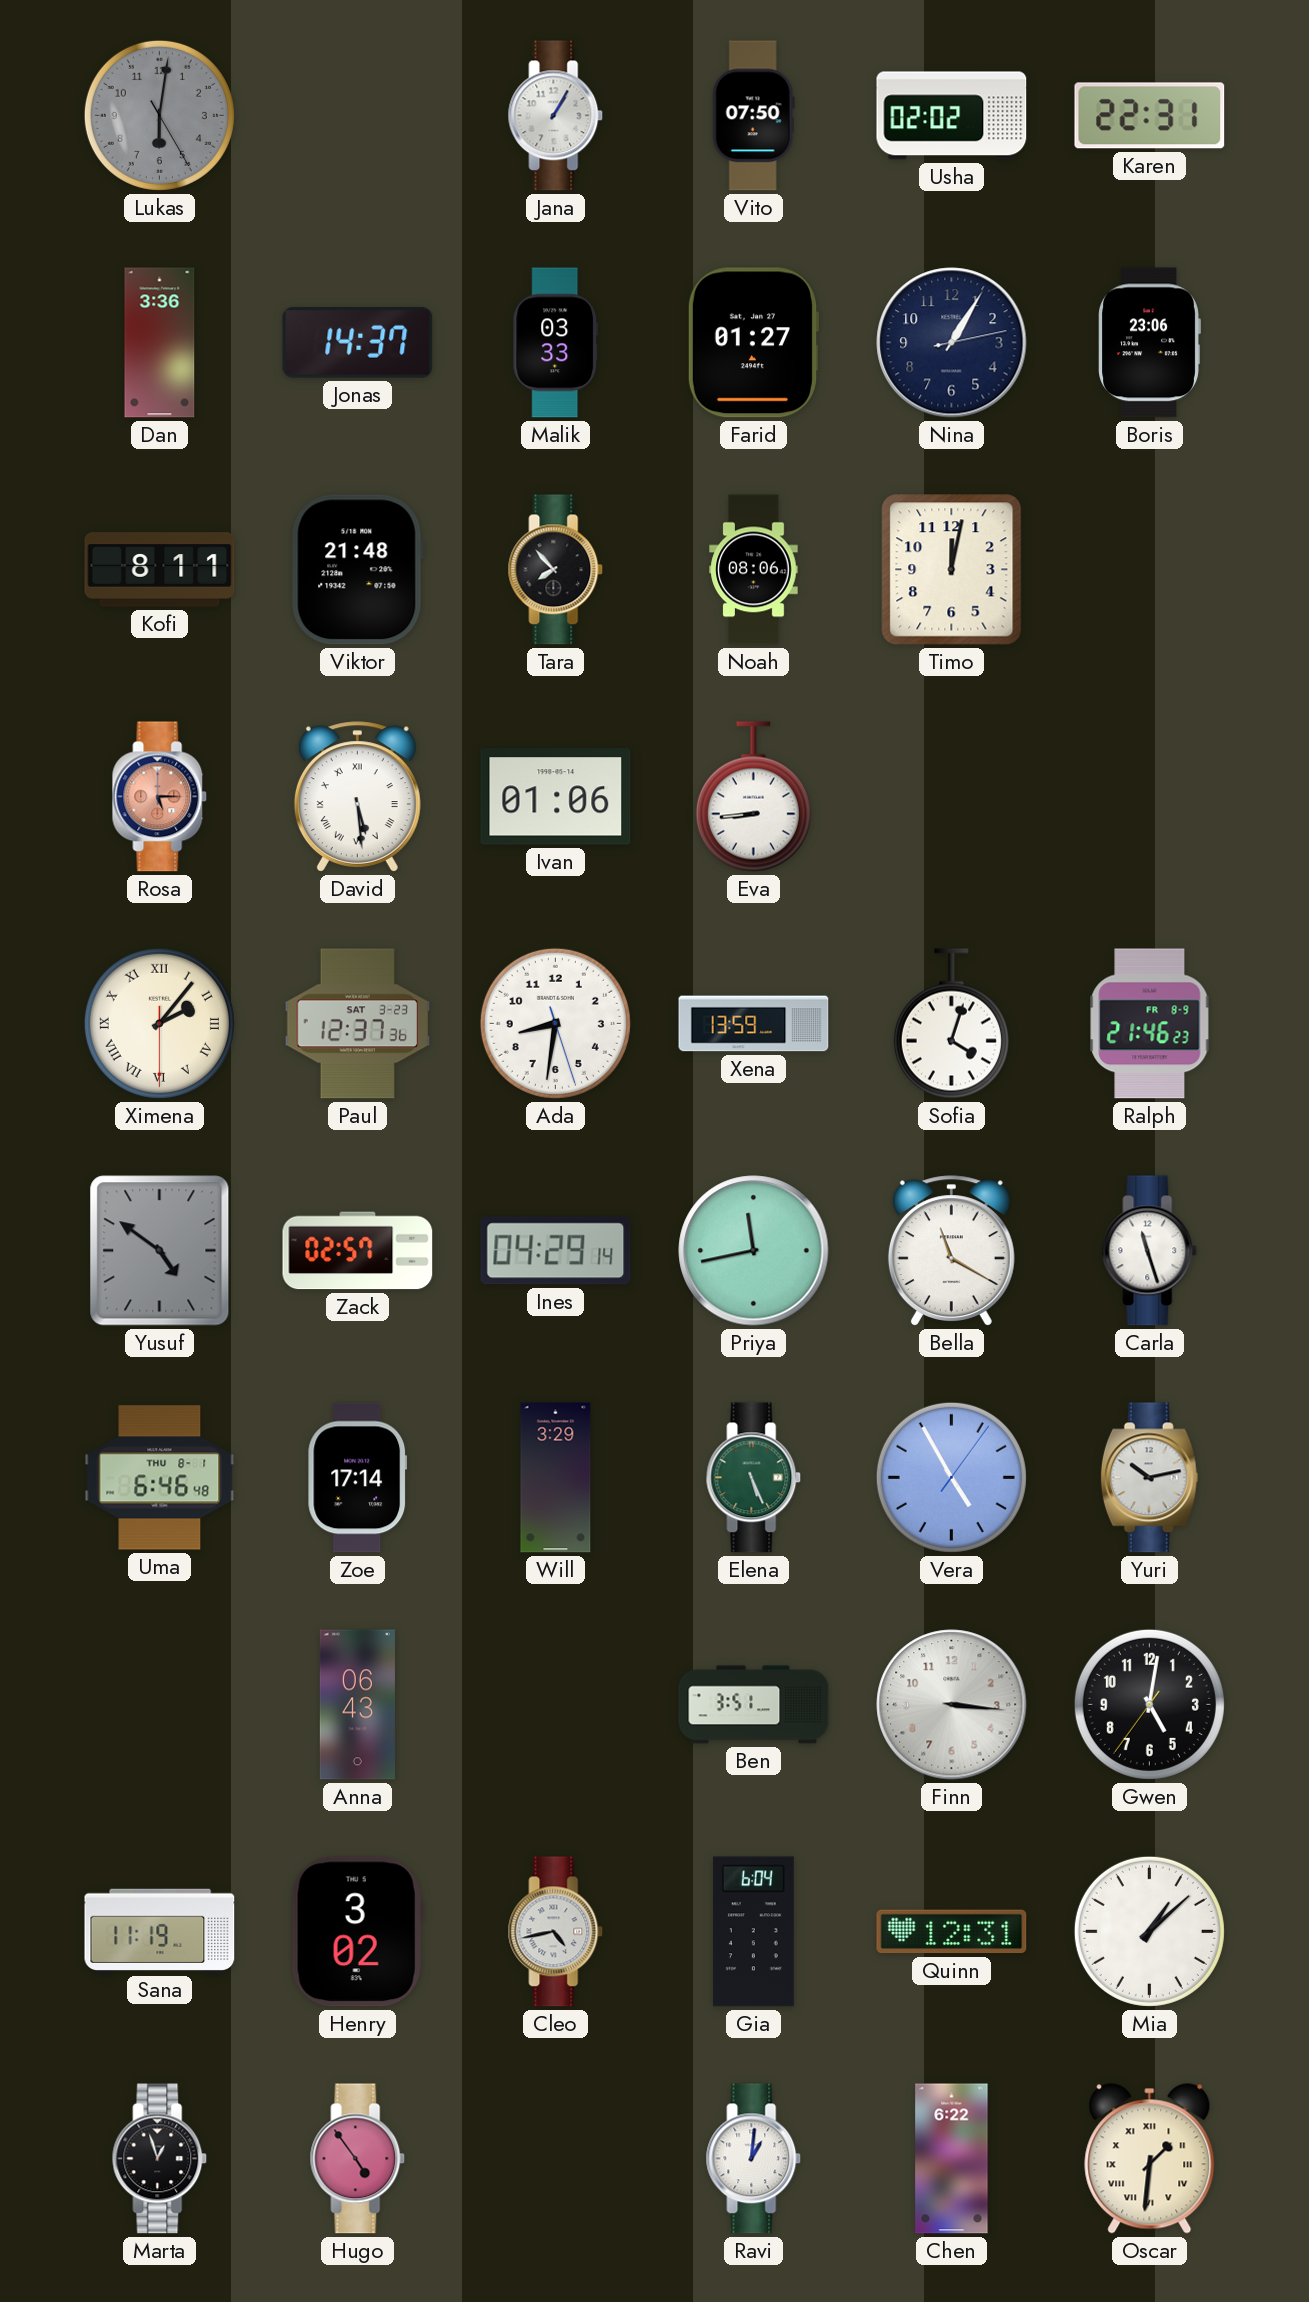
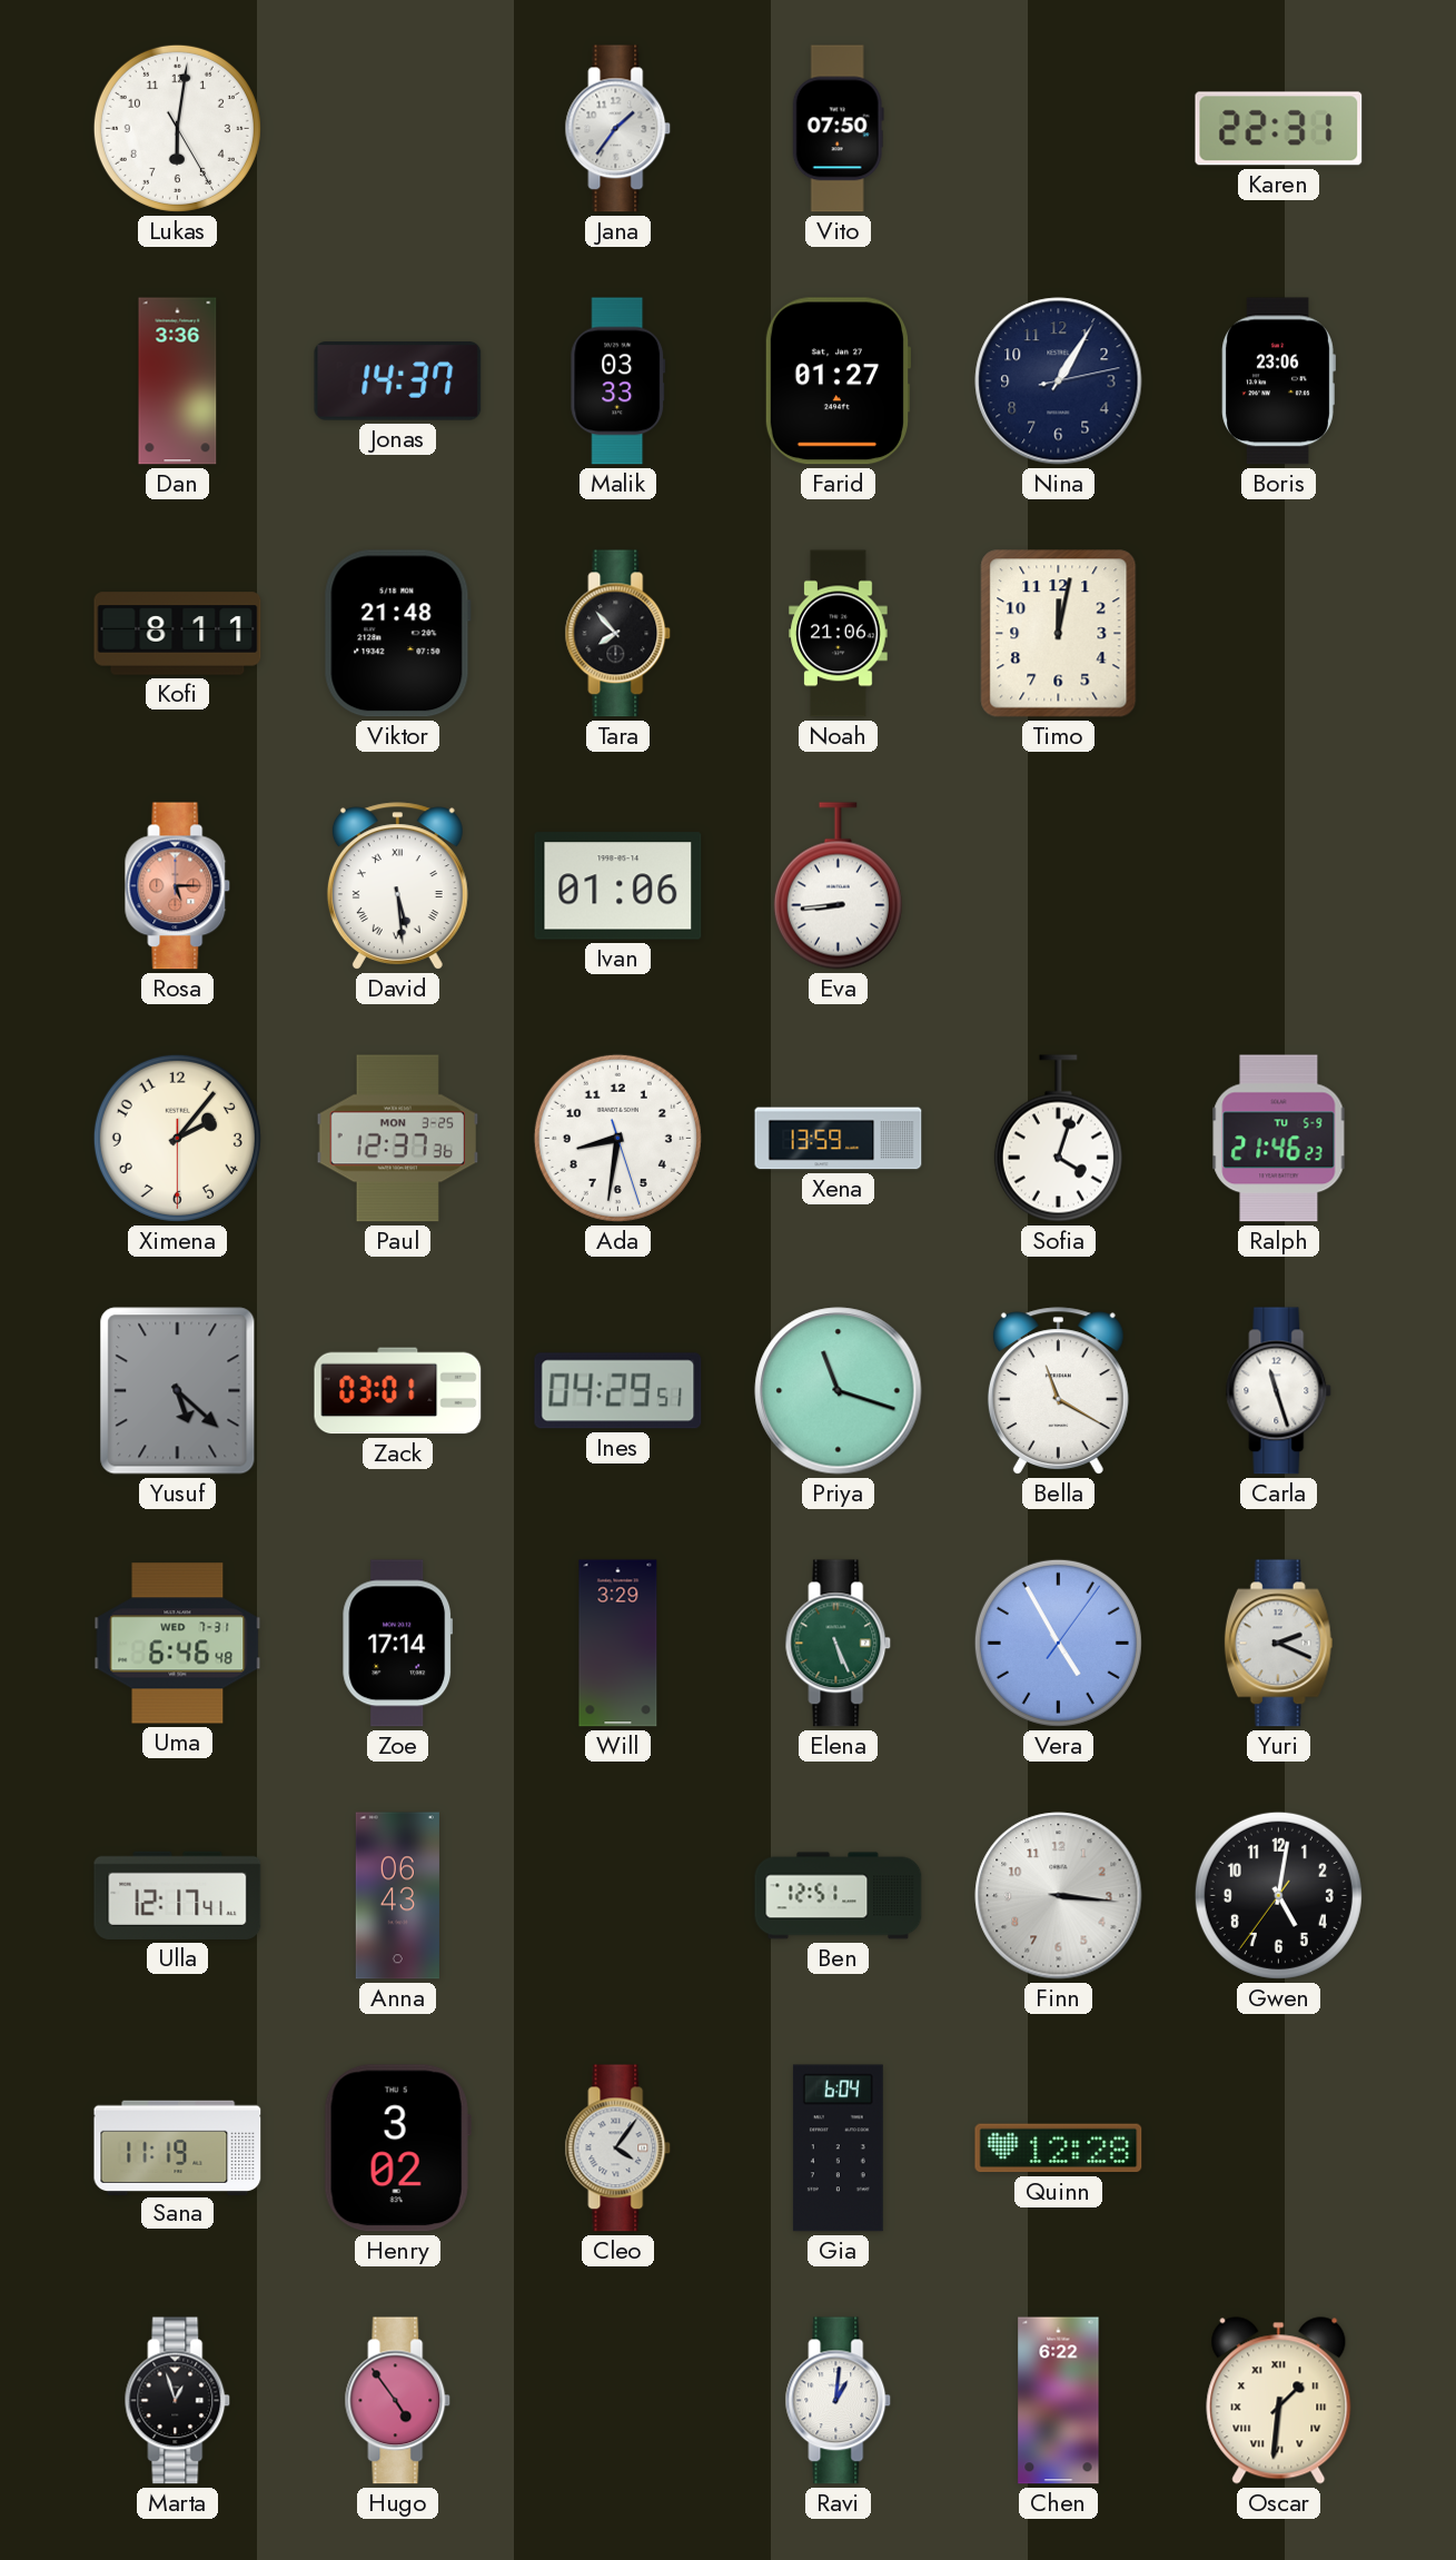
Lukas dial: grey -> white (177, 128)
Jana: 1:05 -> 1:36 (618, 129)
Usha: 02:02 -> none (952, 116)
Noah: 08:06 -> 21:06 (839, 634)
Ximena numerals: Roman -> Arabic (177, 1138)
Paul date: SAT 3-23 -> MON 3-25 (398, 1139)
Ralph date: FR 8-9 -> TU 5-9 (1279, 1139)
Yusuf: 4:51 -> 5:22 (178, 1391)
Zack: 02:57 -> 03:01 (398, 1391)
Ines: 04:29:14 -> 04:29:51 (618, 1391)
Priya: 11:43 -> 11:18 (839, 1391)
Uma date: THU 8-1 -> WED 7-31 (178, 1644)
Yuri: 10:13 -> 2:19 (1278, 1644)
Ulla: none -> 12:17 (178, 1895)
Ben: 3:51 -> 12:51 (839, 1896)
Cleo: 4:43 -> 4:06 (618, 2149)
Quinn: 12:31 -> 12:28 (1059, 2149)
Mia: 1:08 -> none (1149, 1931)
